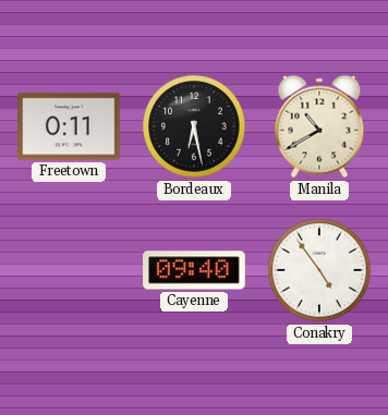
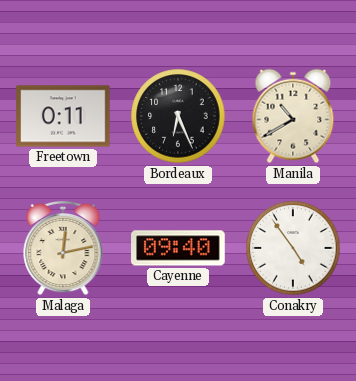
Bordeaux: 6:28 -> 6:26 (178, 116)
Malaga: none -> 12:13 (63, 248)
